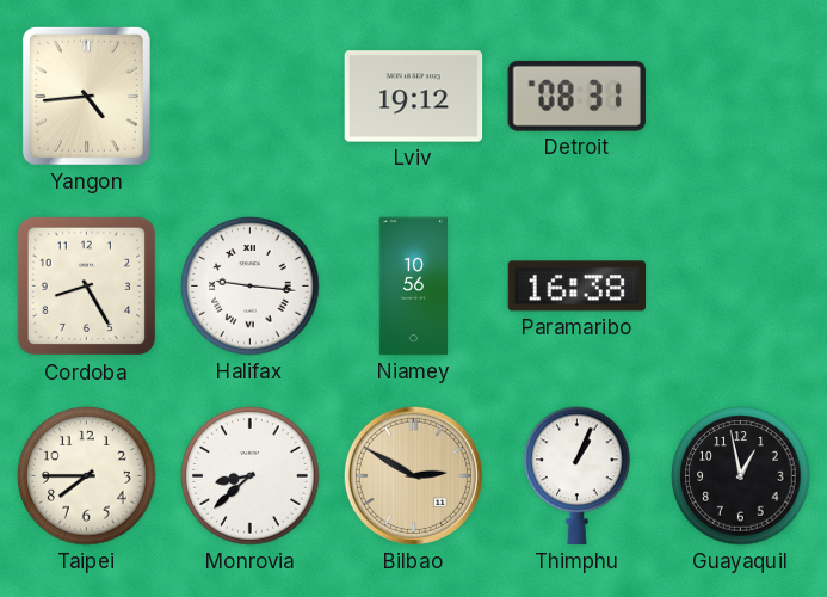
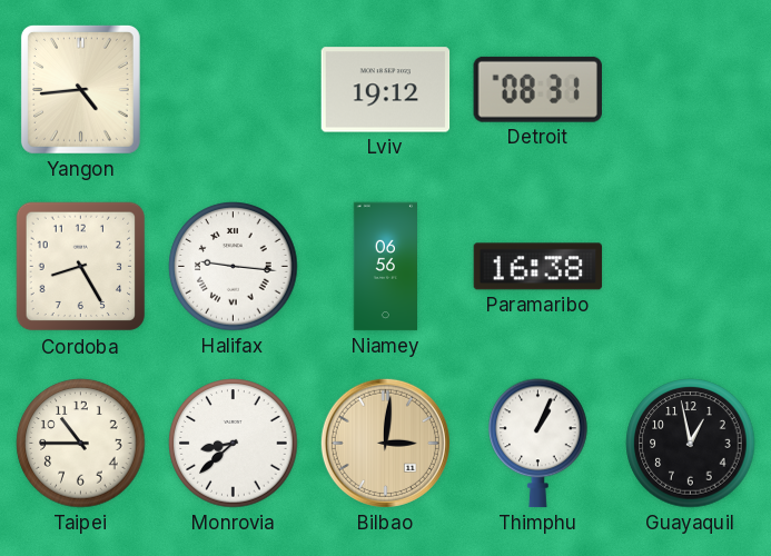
Niamey: 10:56 -> 06:56 (385, 267)
Taipei: 7:45 -> 10:45 (81, 444)
Bilbao: 2:50 -> 3:01 (385, 443)
